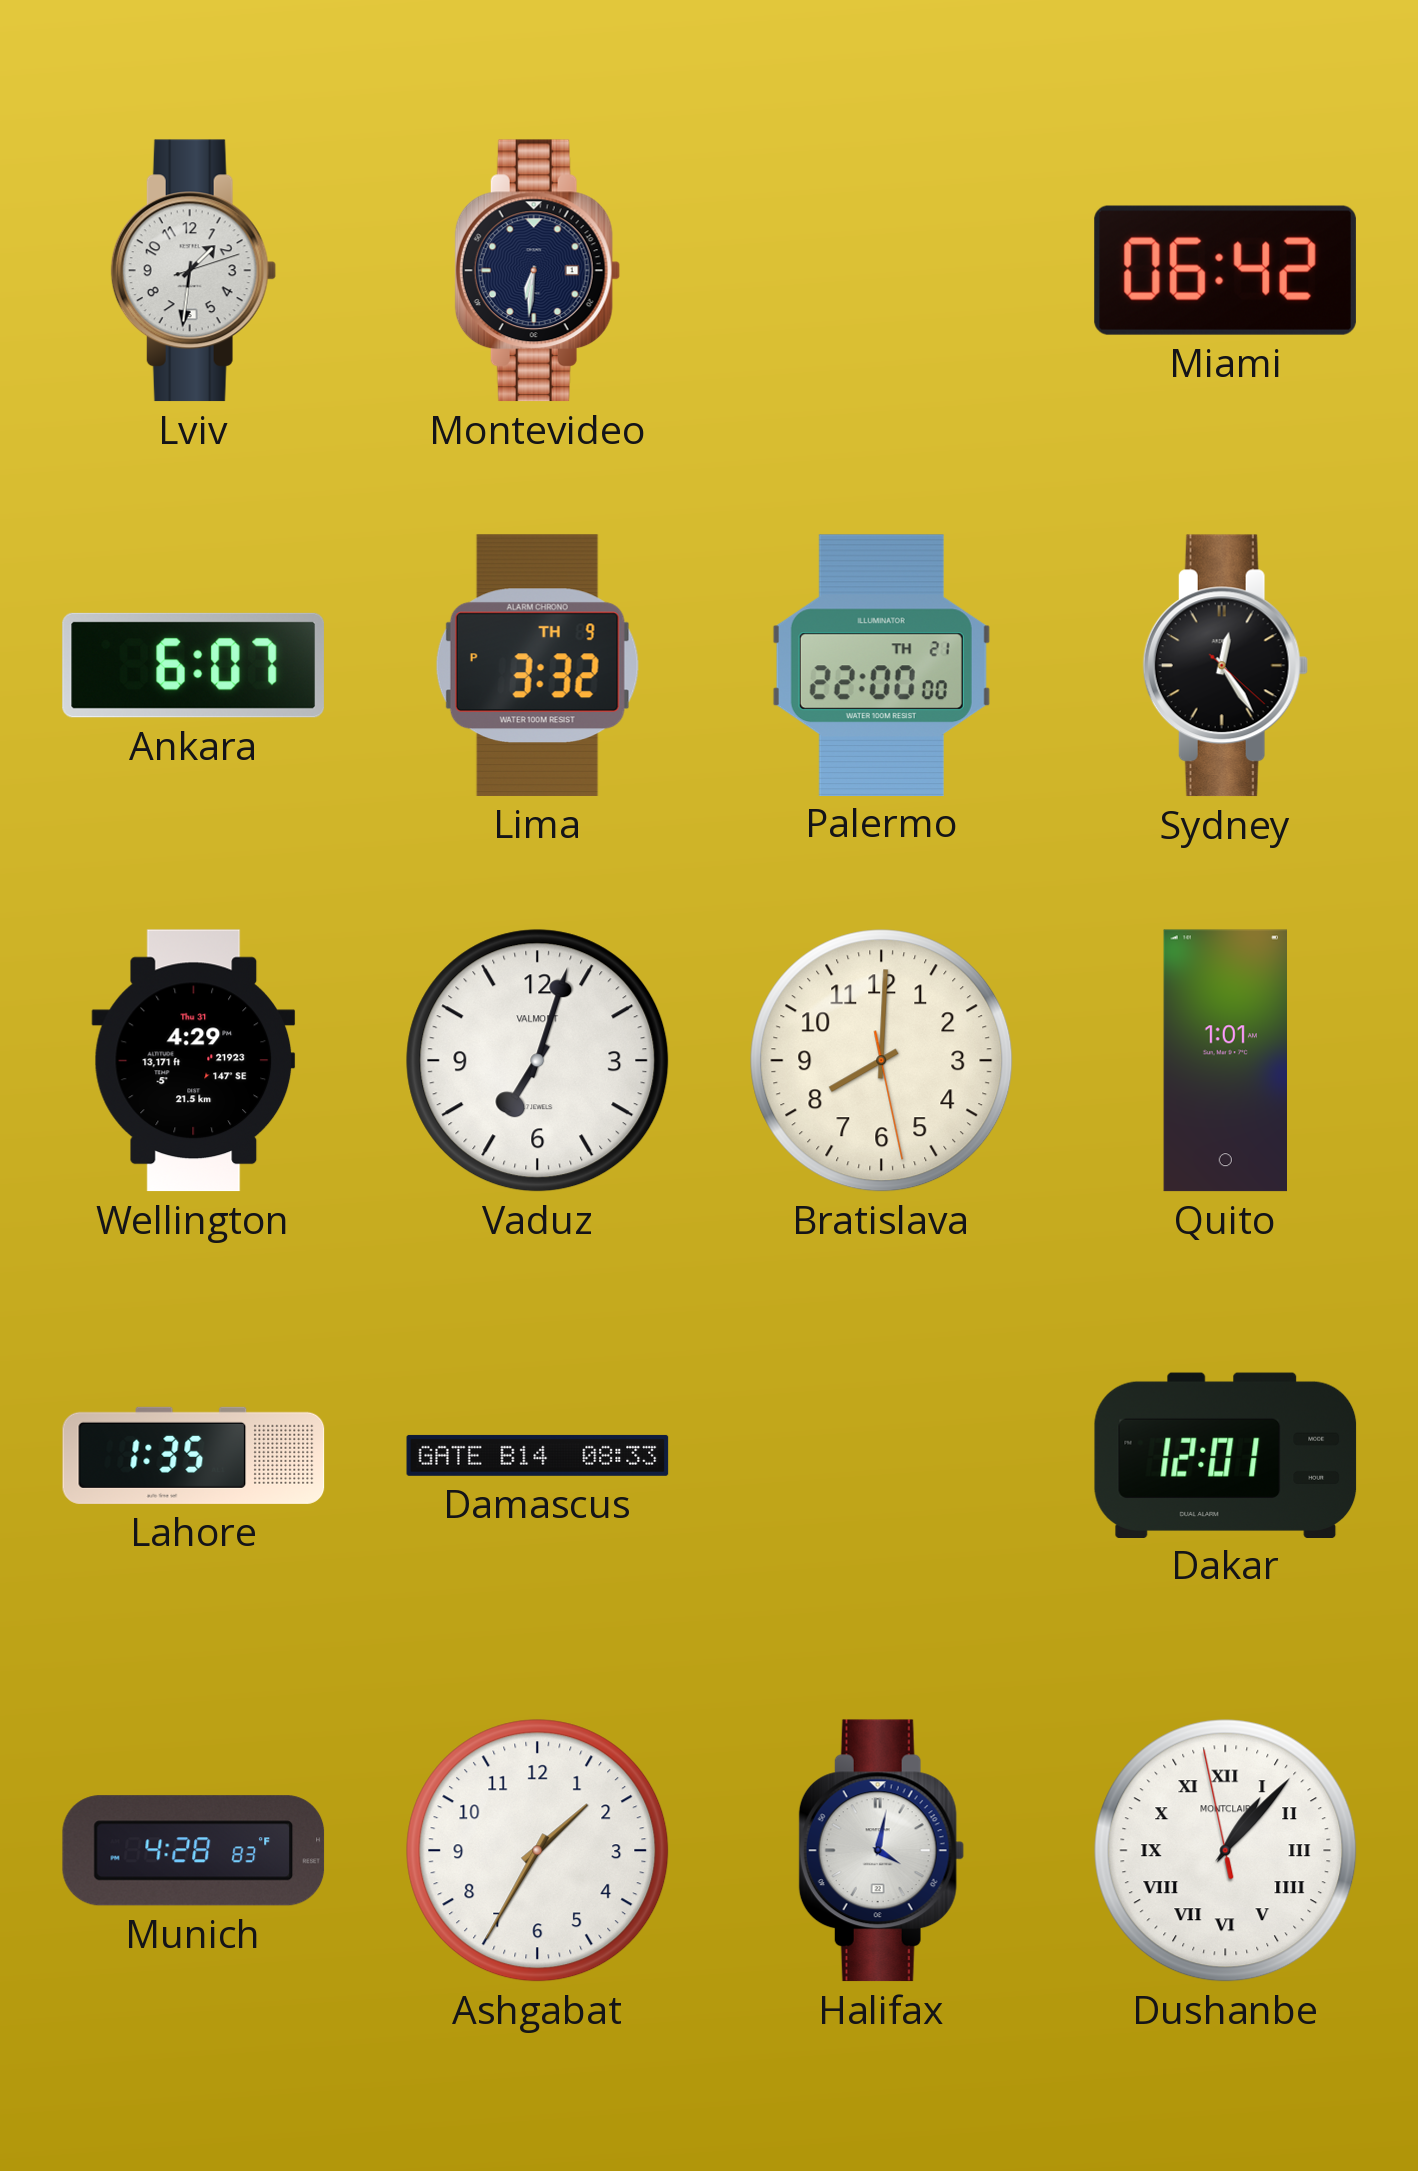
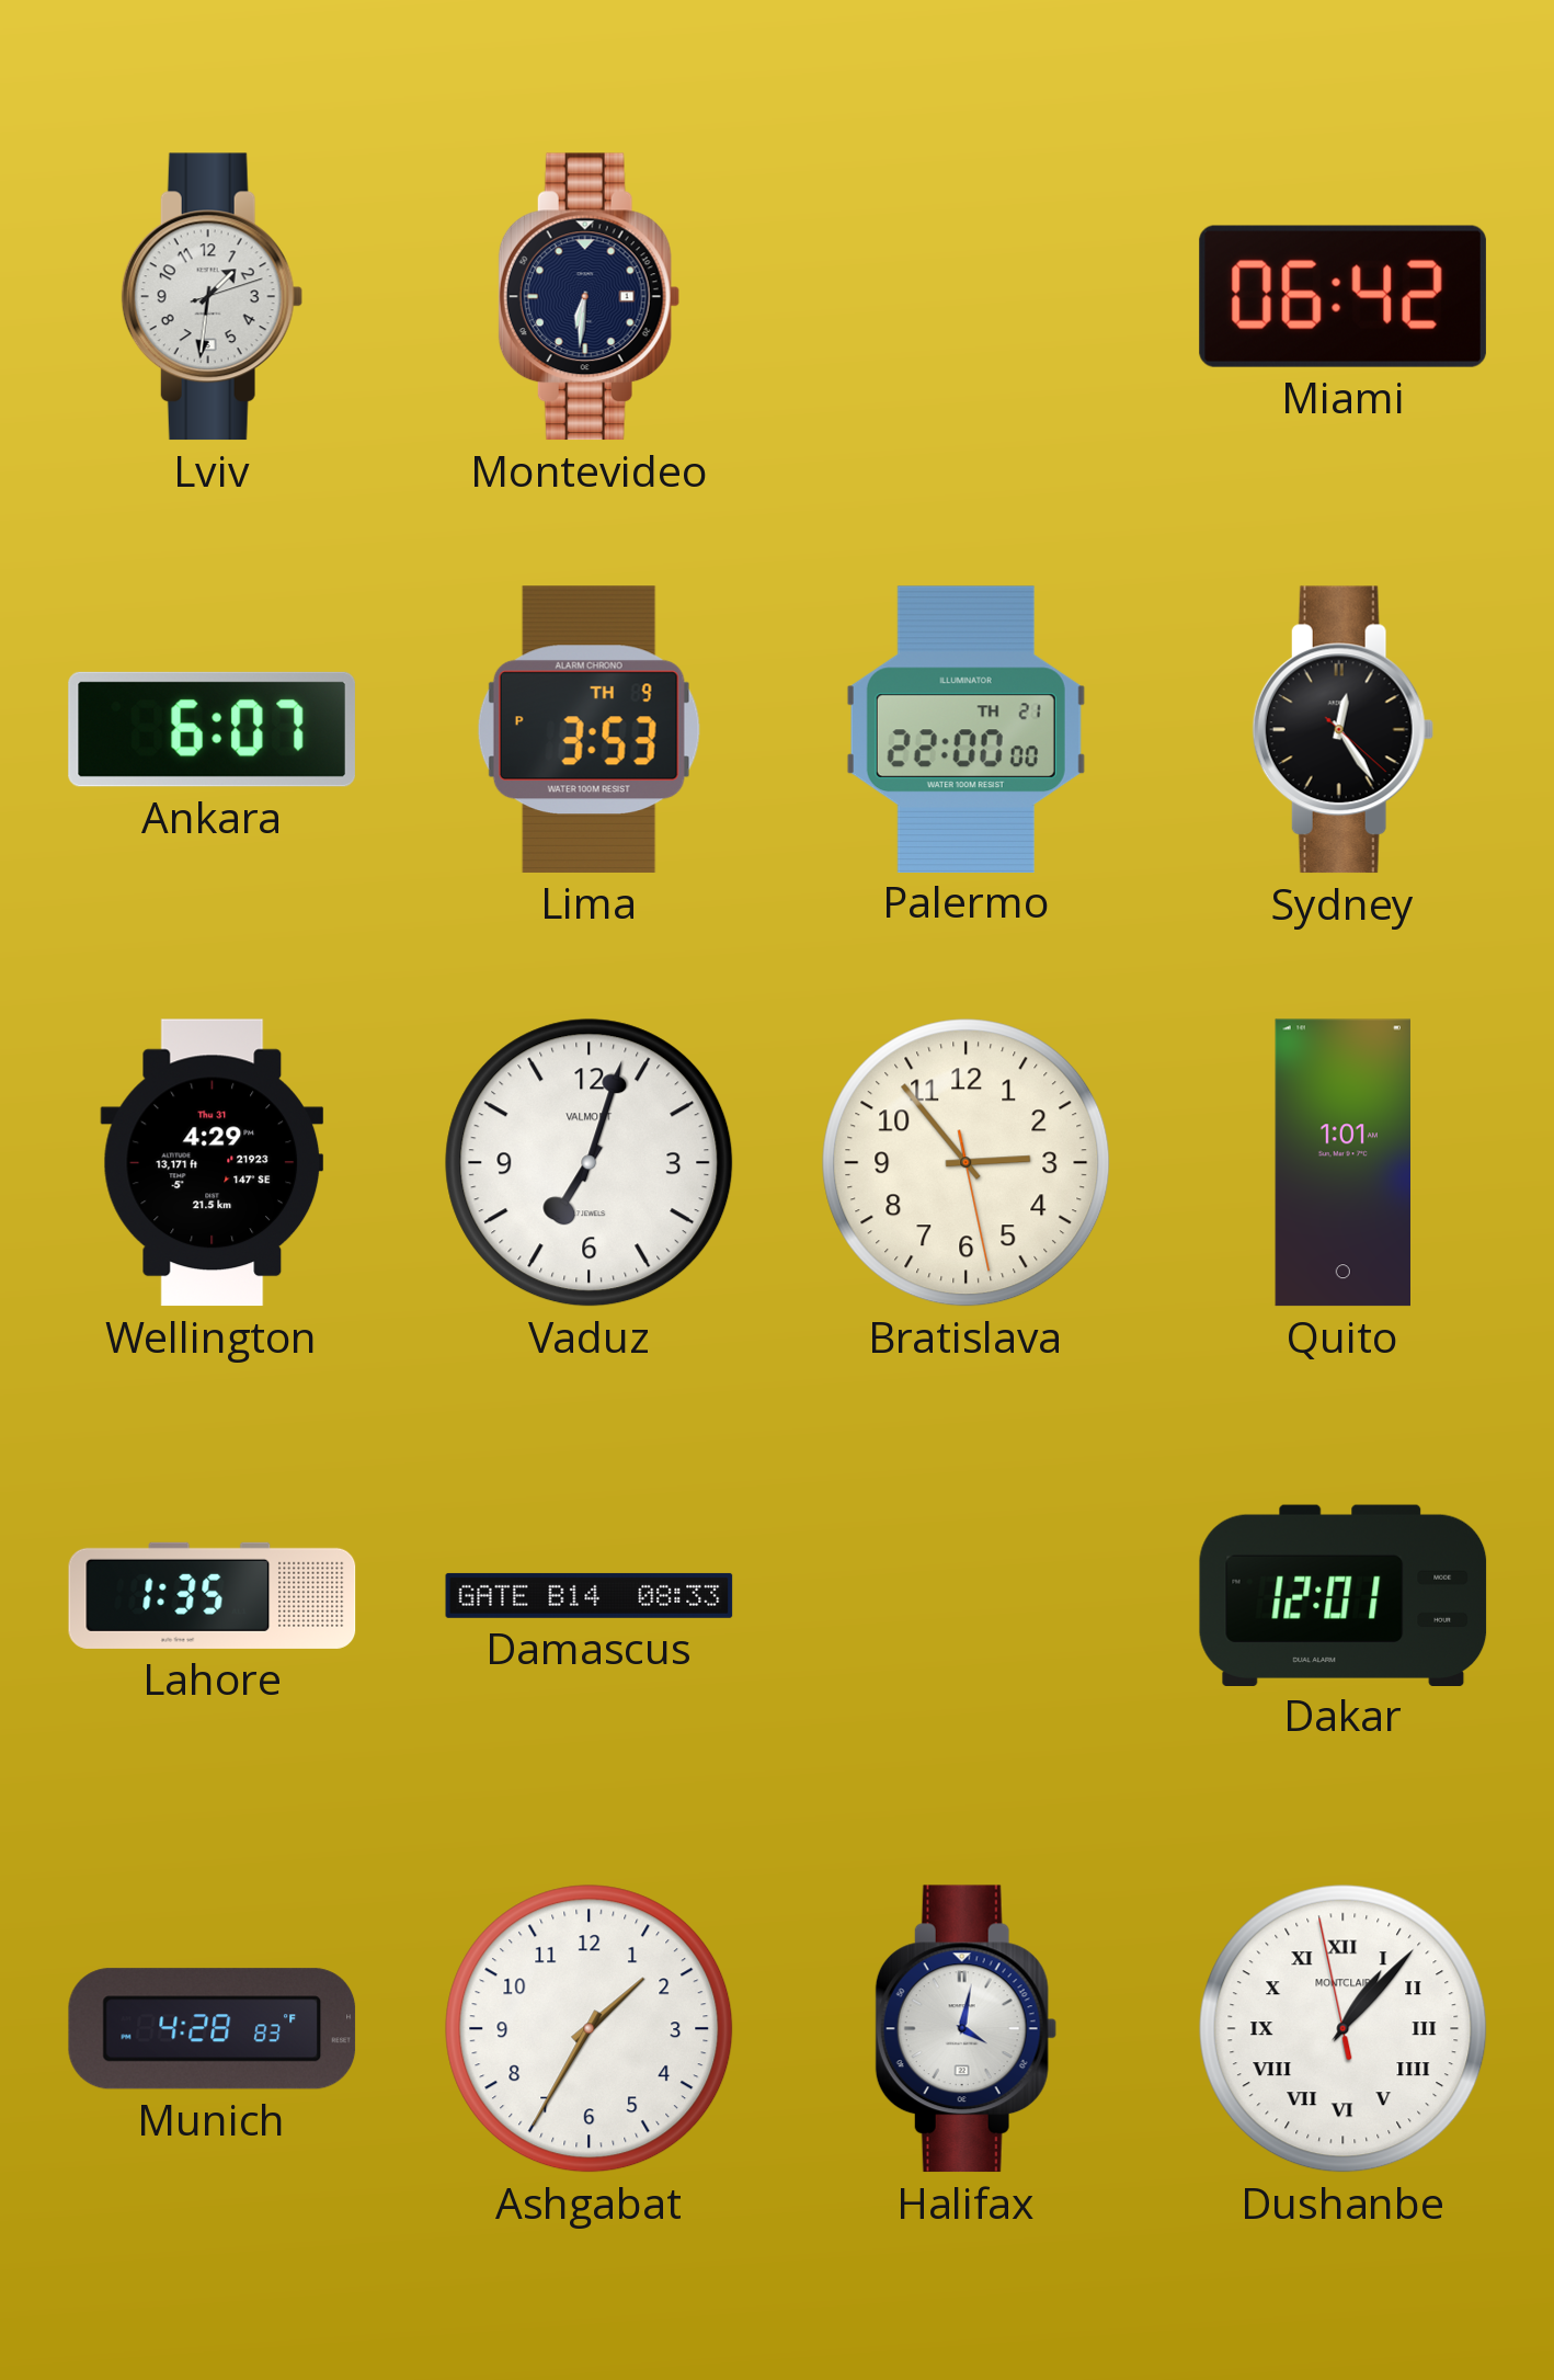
Lima: 3:32 -> 3:53 (589, 729)
Bratislava: 8:00 -> 2:53 (967, 1163)
